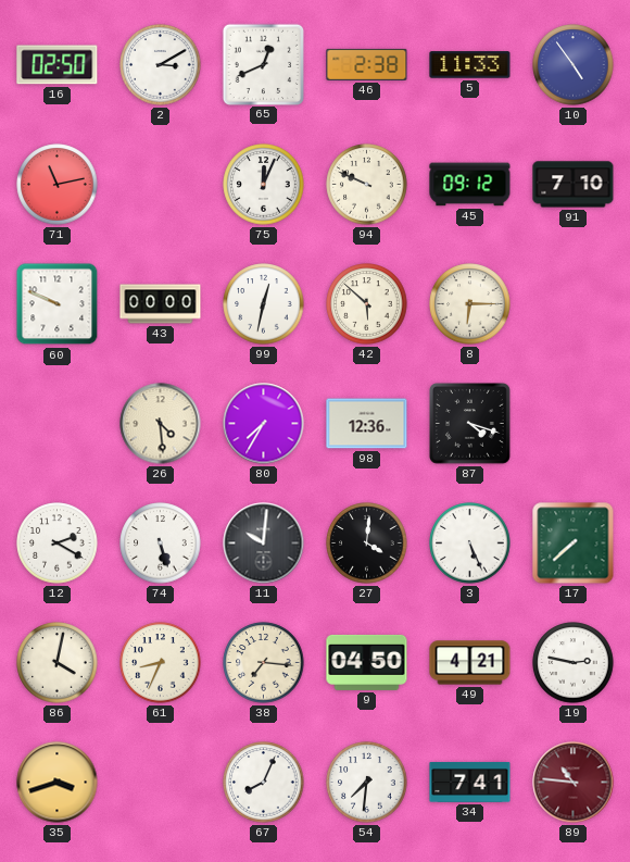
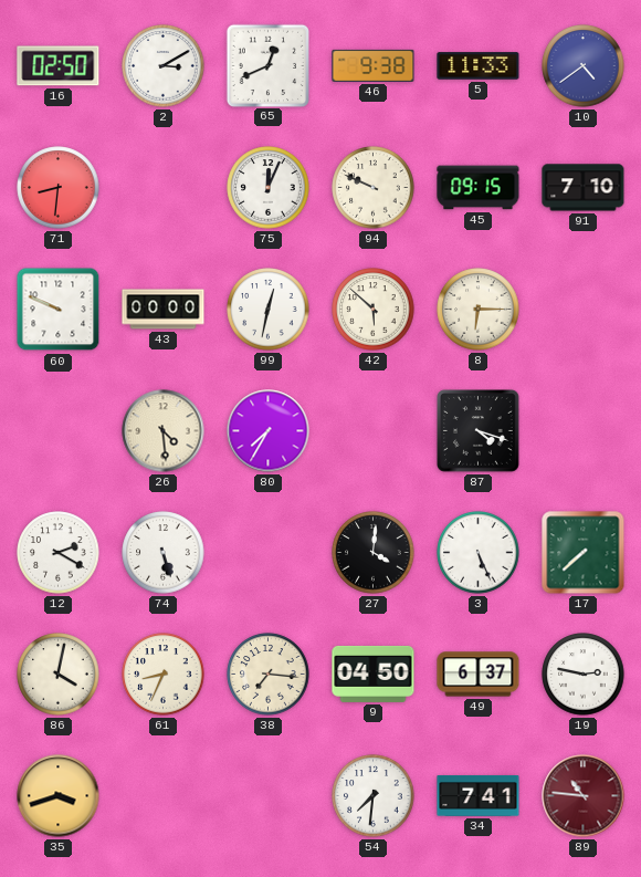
46: 2:38 -> 9:38 (374, 65)
10: 4:54 -> 4:39 (584, 66)
71: 11:13 -> 8:31 (59, 188)
45: 09:12 -> 09:15 (479, 188)
98: 12:36 -> none (367, 424)
11: 10:01 -> none (264, 544)
49: 4:21 -> 6:37 (479, 675)
67: 8:04 -> none (264, 783)
